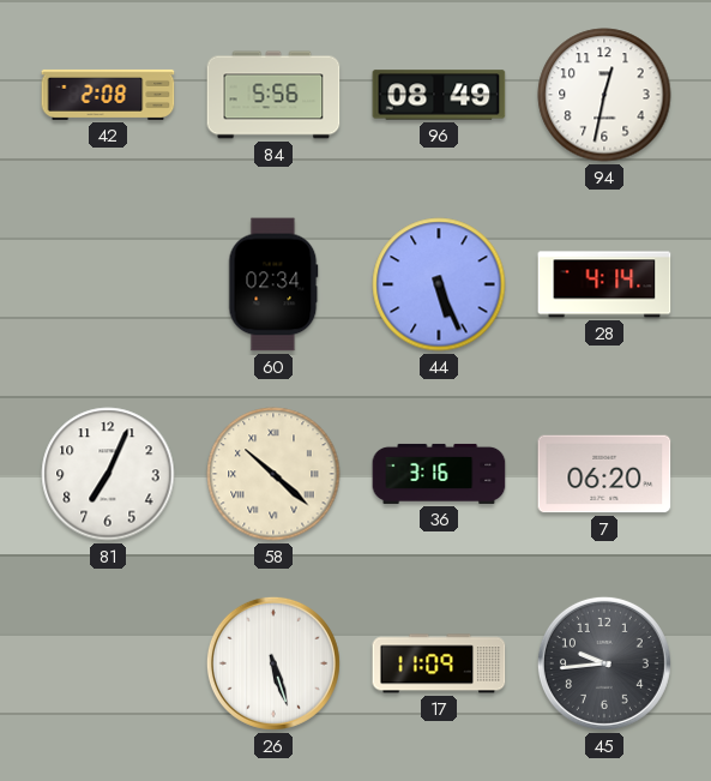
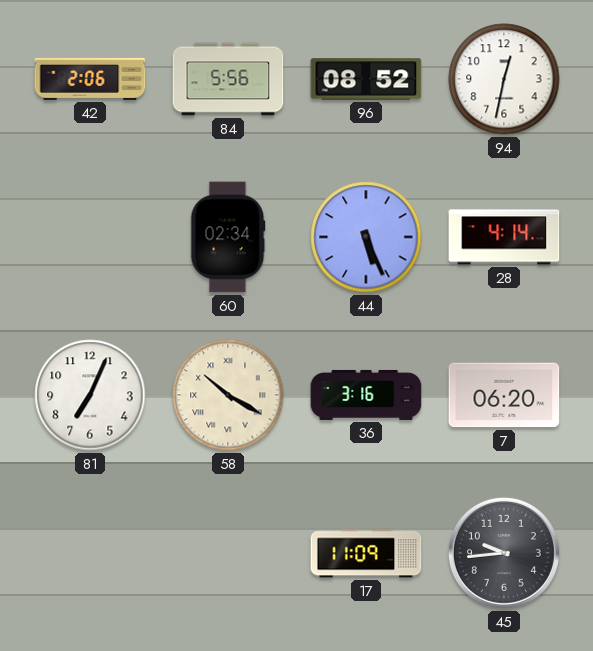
42: 2:08 -> 2:06 (90, 79)
96: 08:49 -> 08:52 (366, 79)
58: 10:22 -> 10:20 (228, 395)
26: 5:27 -> none (273, 663)
